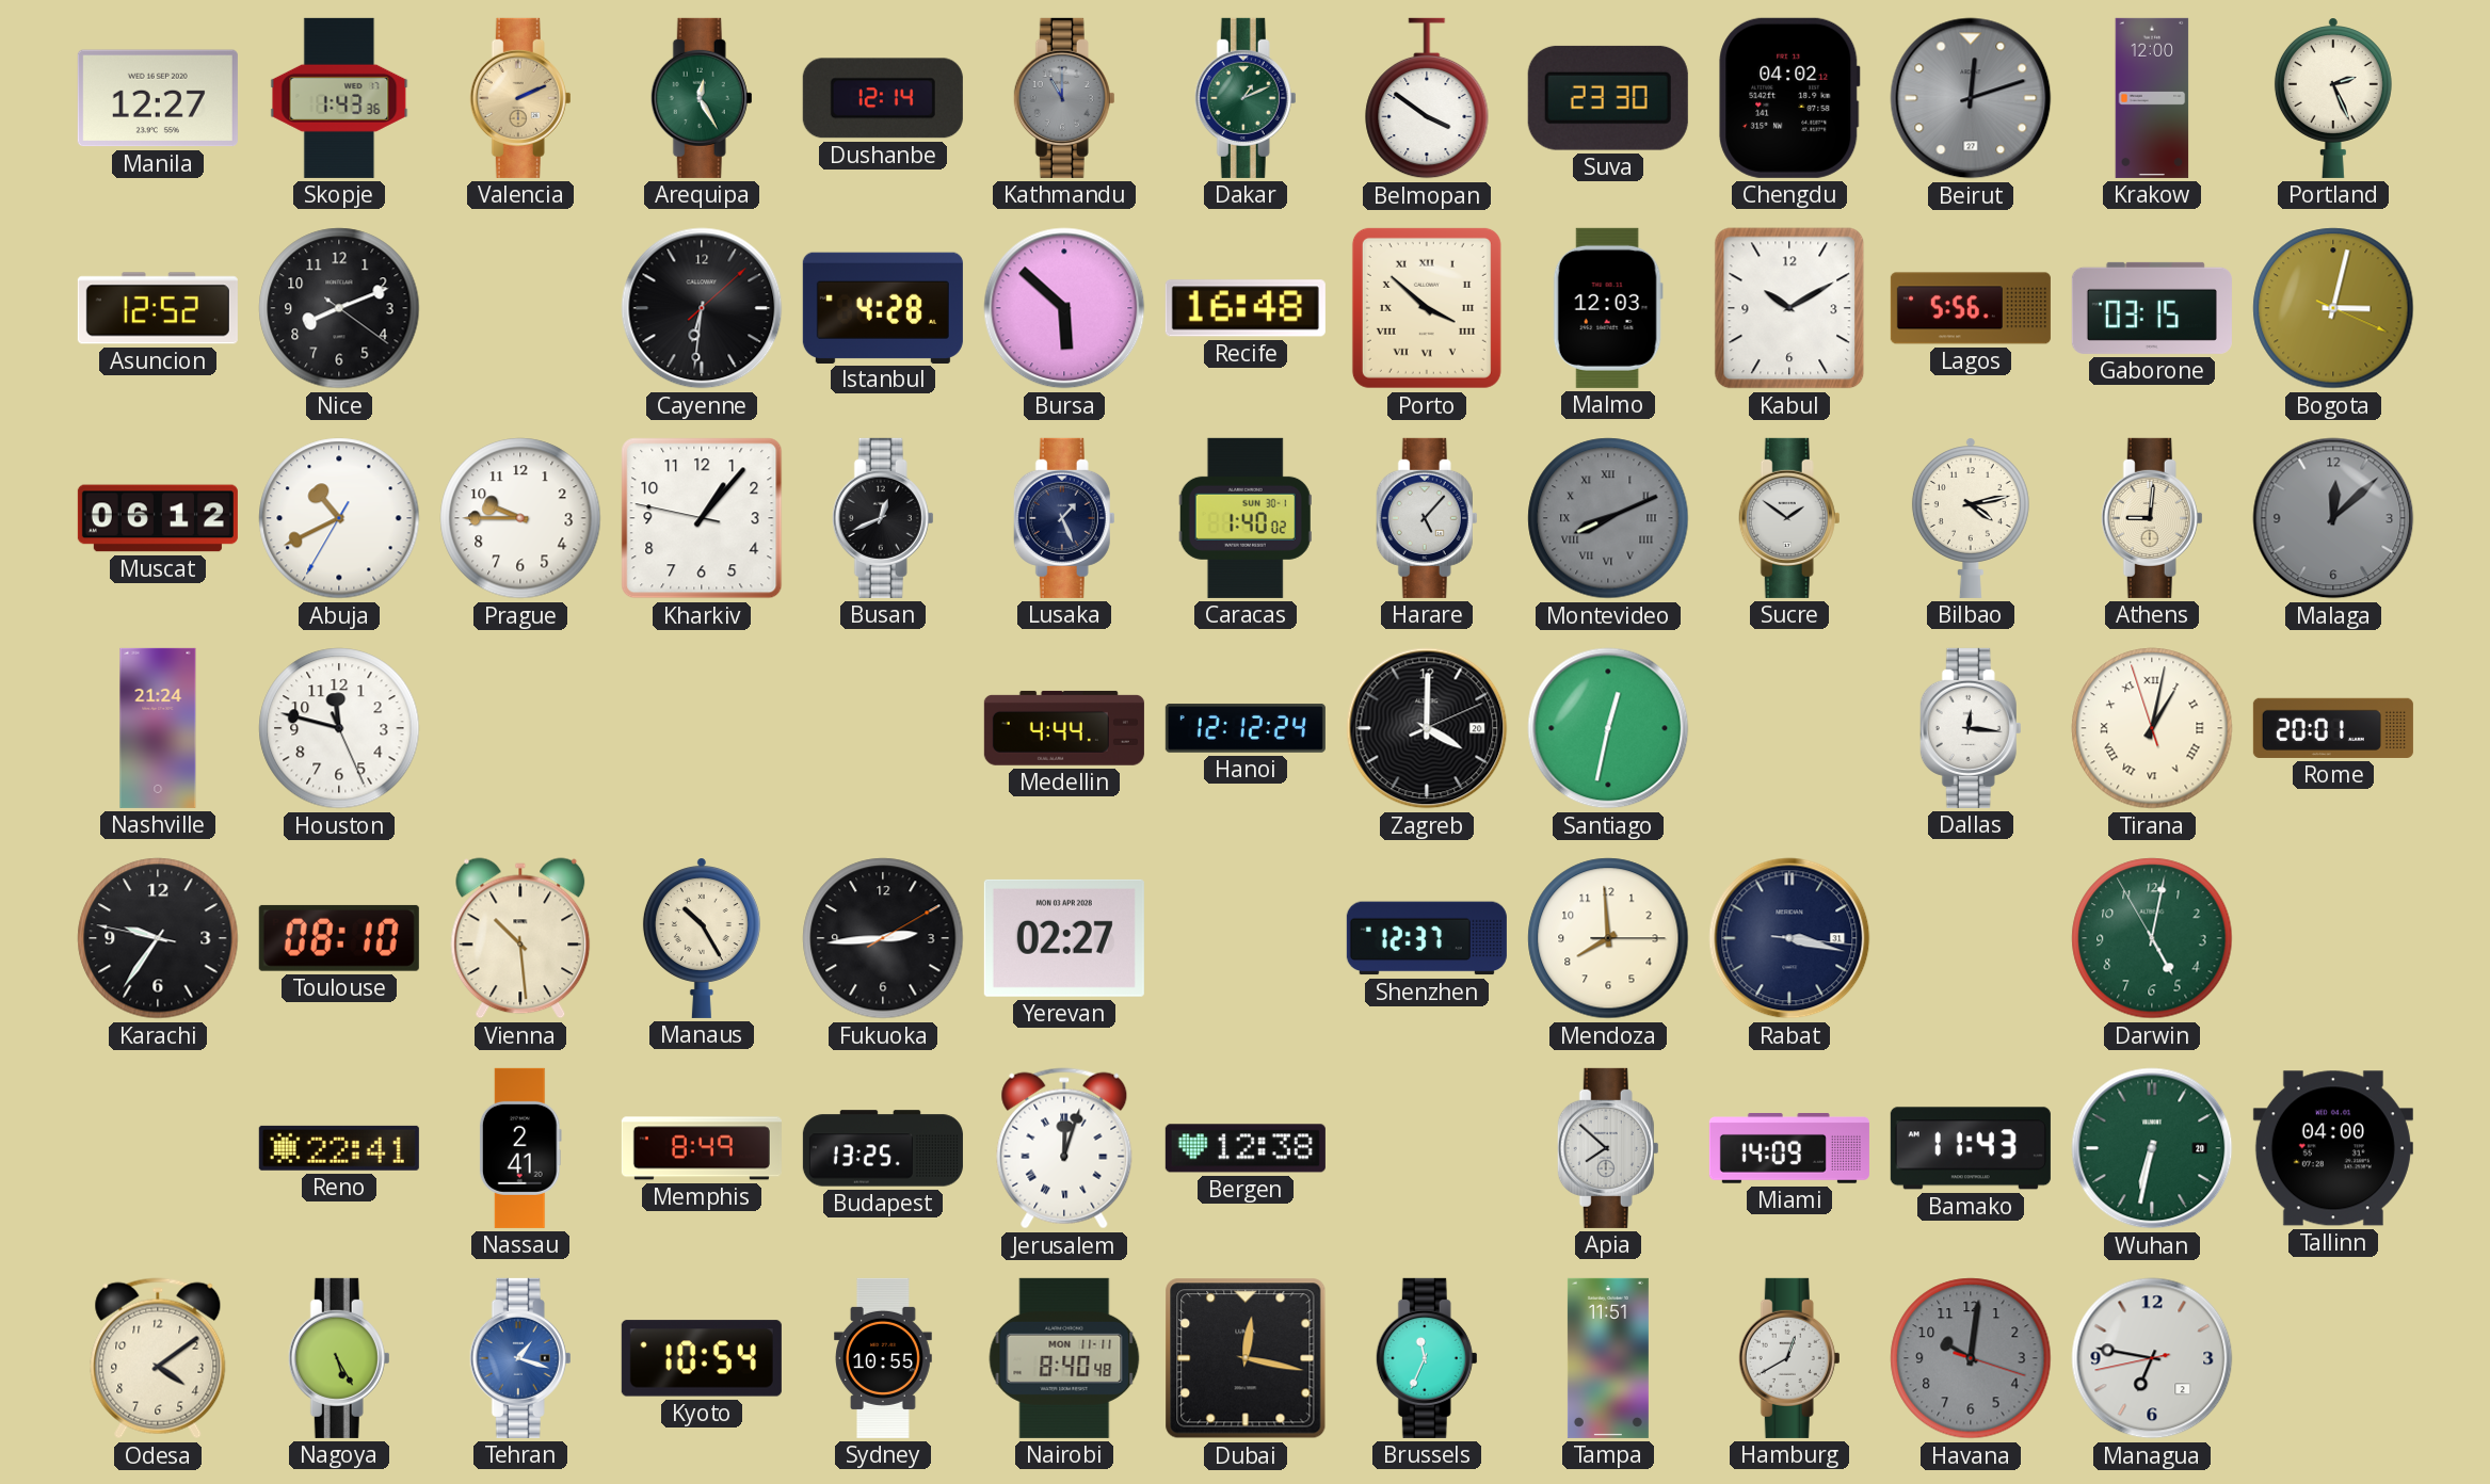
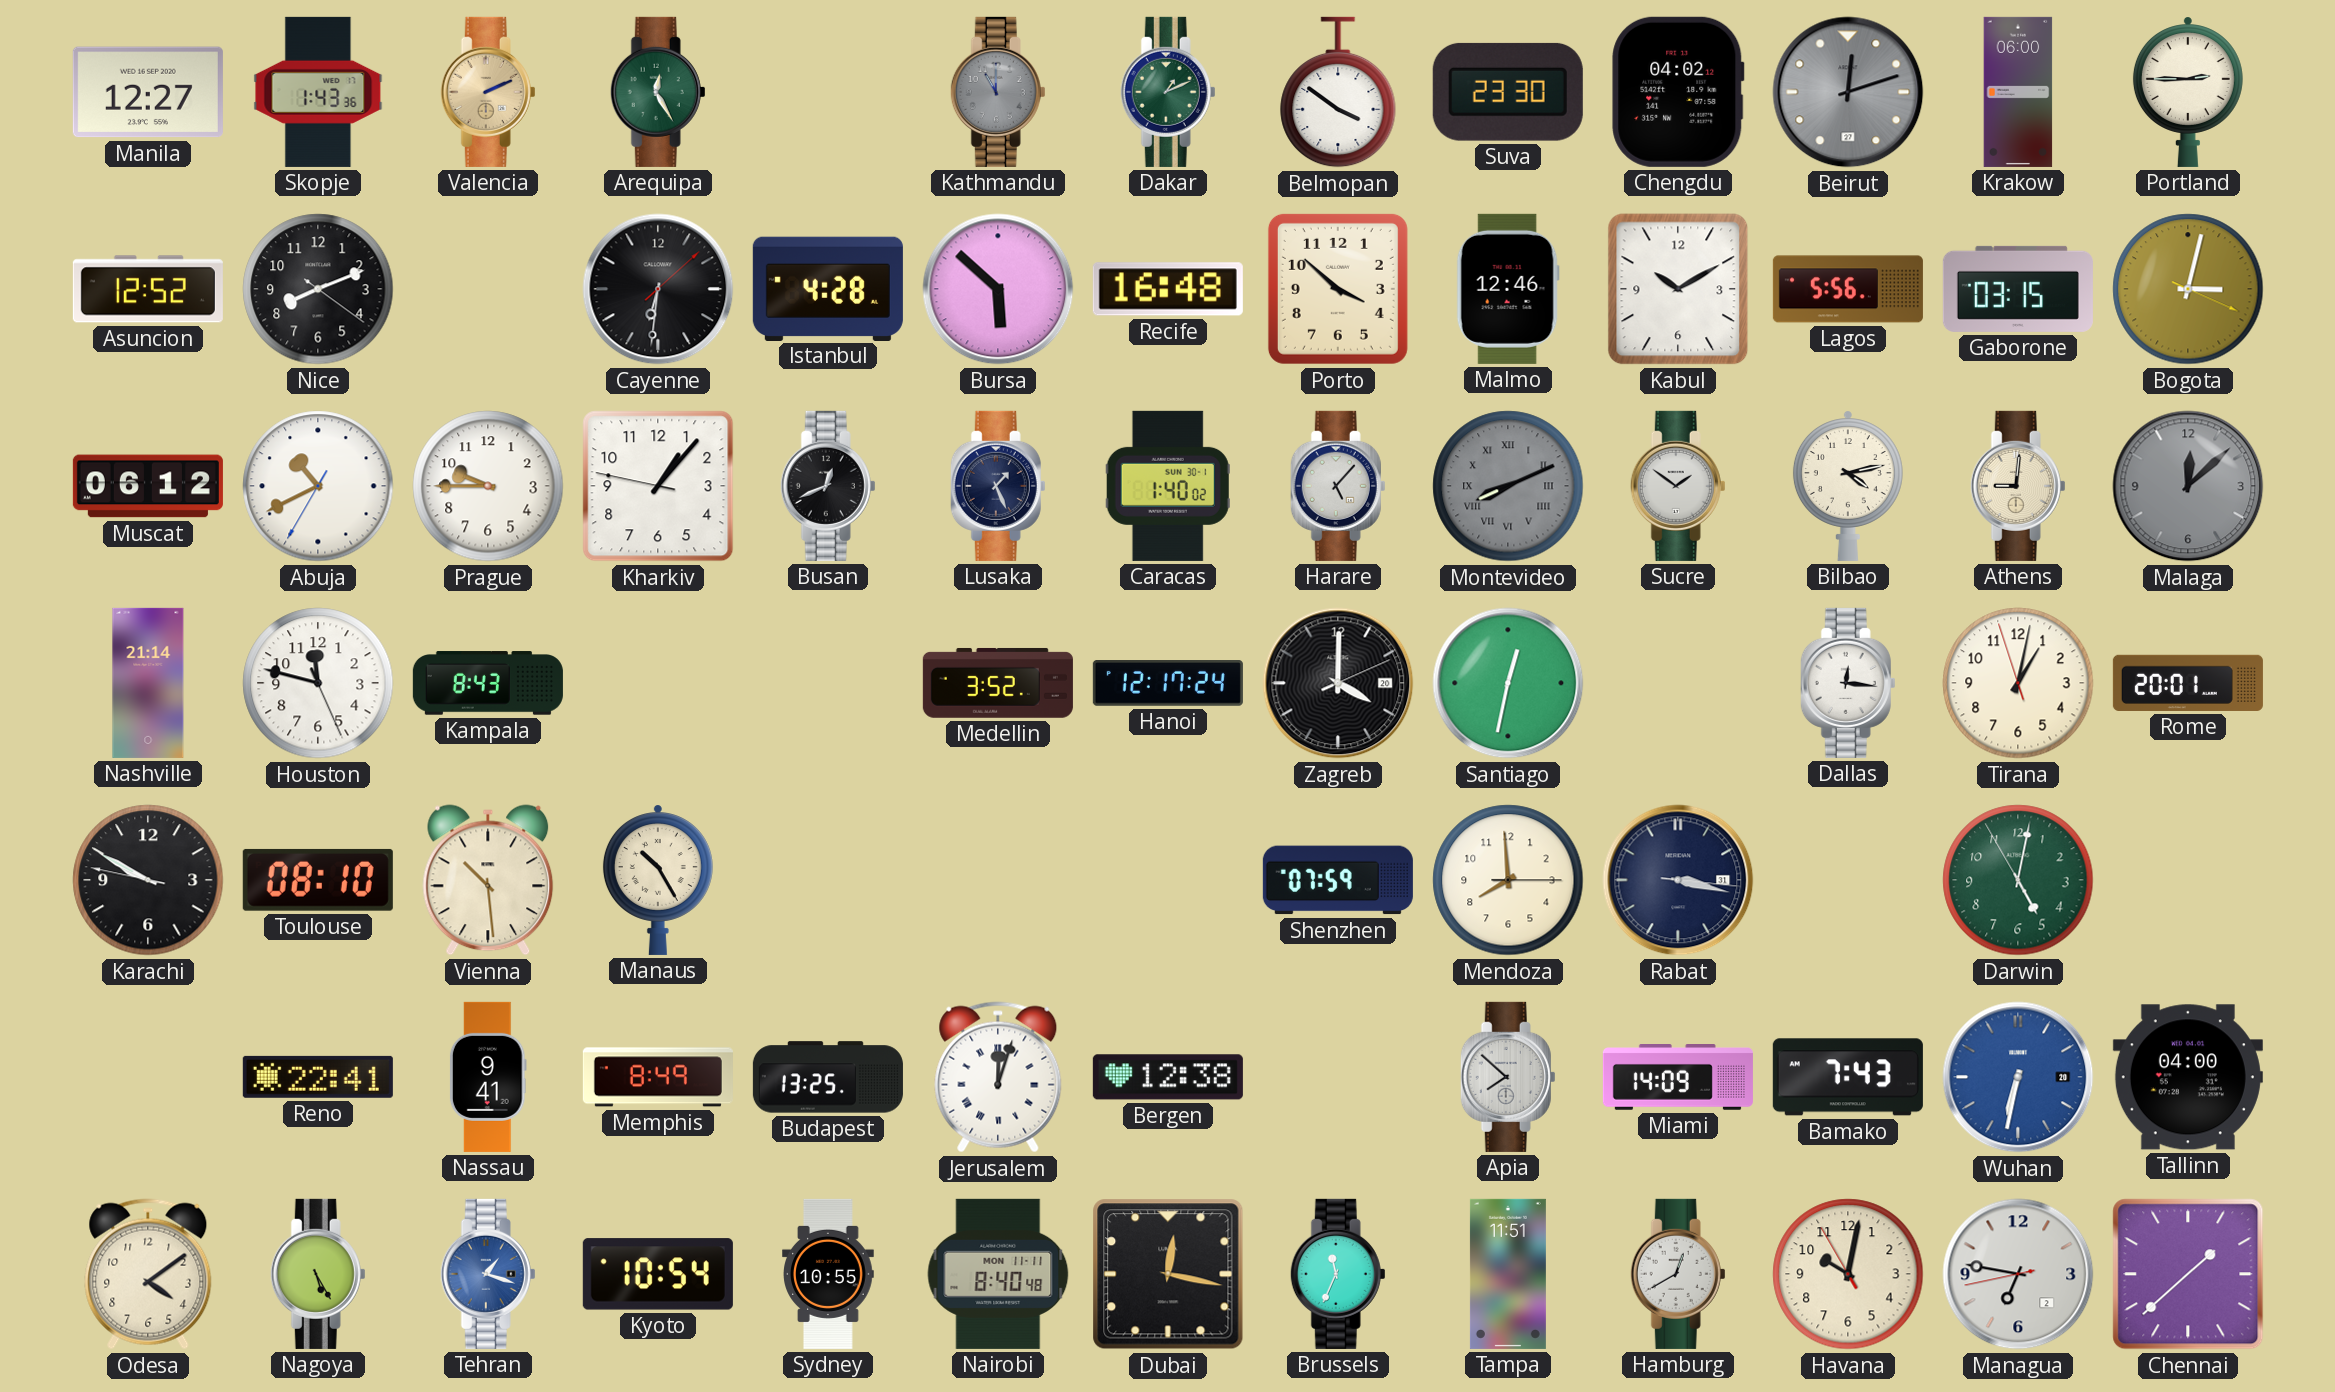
Dushanbe: 12:14 -> none (883, 98)
Krakow: 12:00 -> 06:00 (2018, 92)
Portland: 2:26 -> 2:45 (2188, 92)
Porto numerals: Roman -> Arabic (1338, 289)
Malmo: 12:03 -> 12:46 (1508, 289)
Nashville: 21:24 -> 21:14 (148, 683)
Kampala: none -> 8:43 (488, 683)
Medellin: 4:44 -> 3:52 (998, 683)
Hanoi: 12:12 -> 12:17 (1168, 684)
Tirana numerals: Roman -> Arabic (2018, 683)
Karachi: 9:35 -> 9:49 (148, 880)
Fukuoka: 2:44 -> none (883, 938)
Yerevan: 02:27 -> none (1064, 938)
Shenzhen: 12:37 -> 07:59 (1338, 880)
Nassau: 2:41 -> 9:41 (488, 1077)
Bamako: 11:43 -> 7:43 (1848, 1077)
Wuhan dial: green -> blue (2018, 1077)
Havana: 10:01:18 -> 10:01:55 (1848, 1274)
Havana dial: grey -> cream (1848, 1274)
Chennai: none -> 1:38 (2188, 1274)
